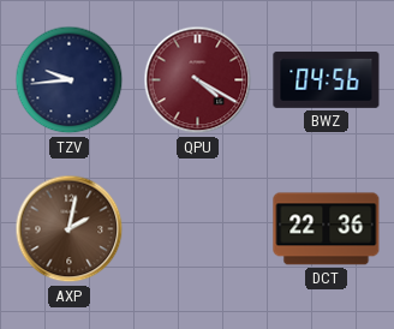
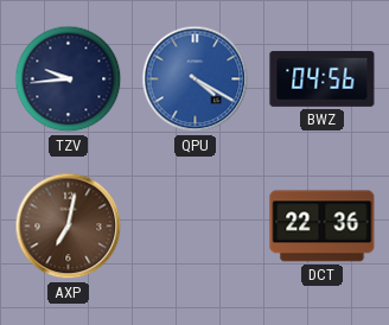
QPU dial: burgundy -> blue (196, 79)
AXP: 2:02 -> 7:02 (69, 227)
